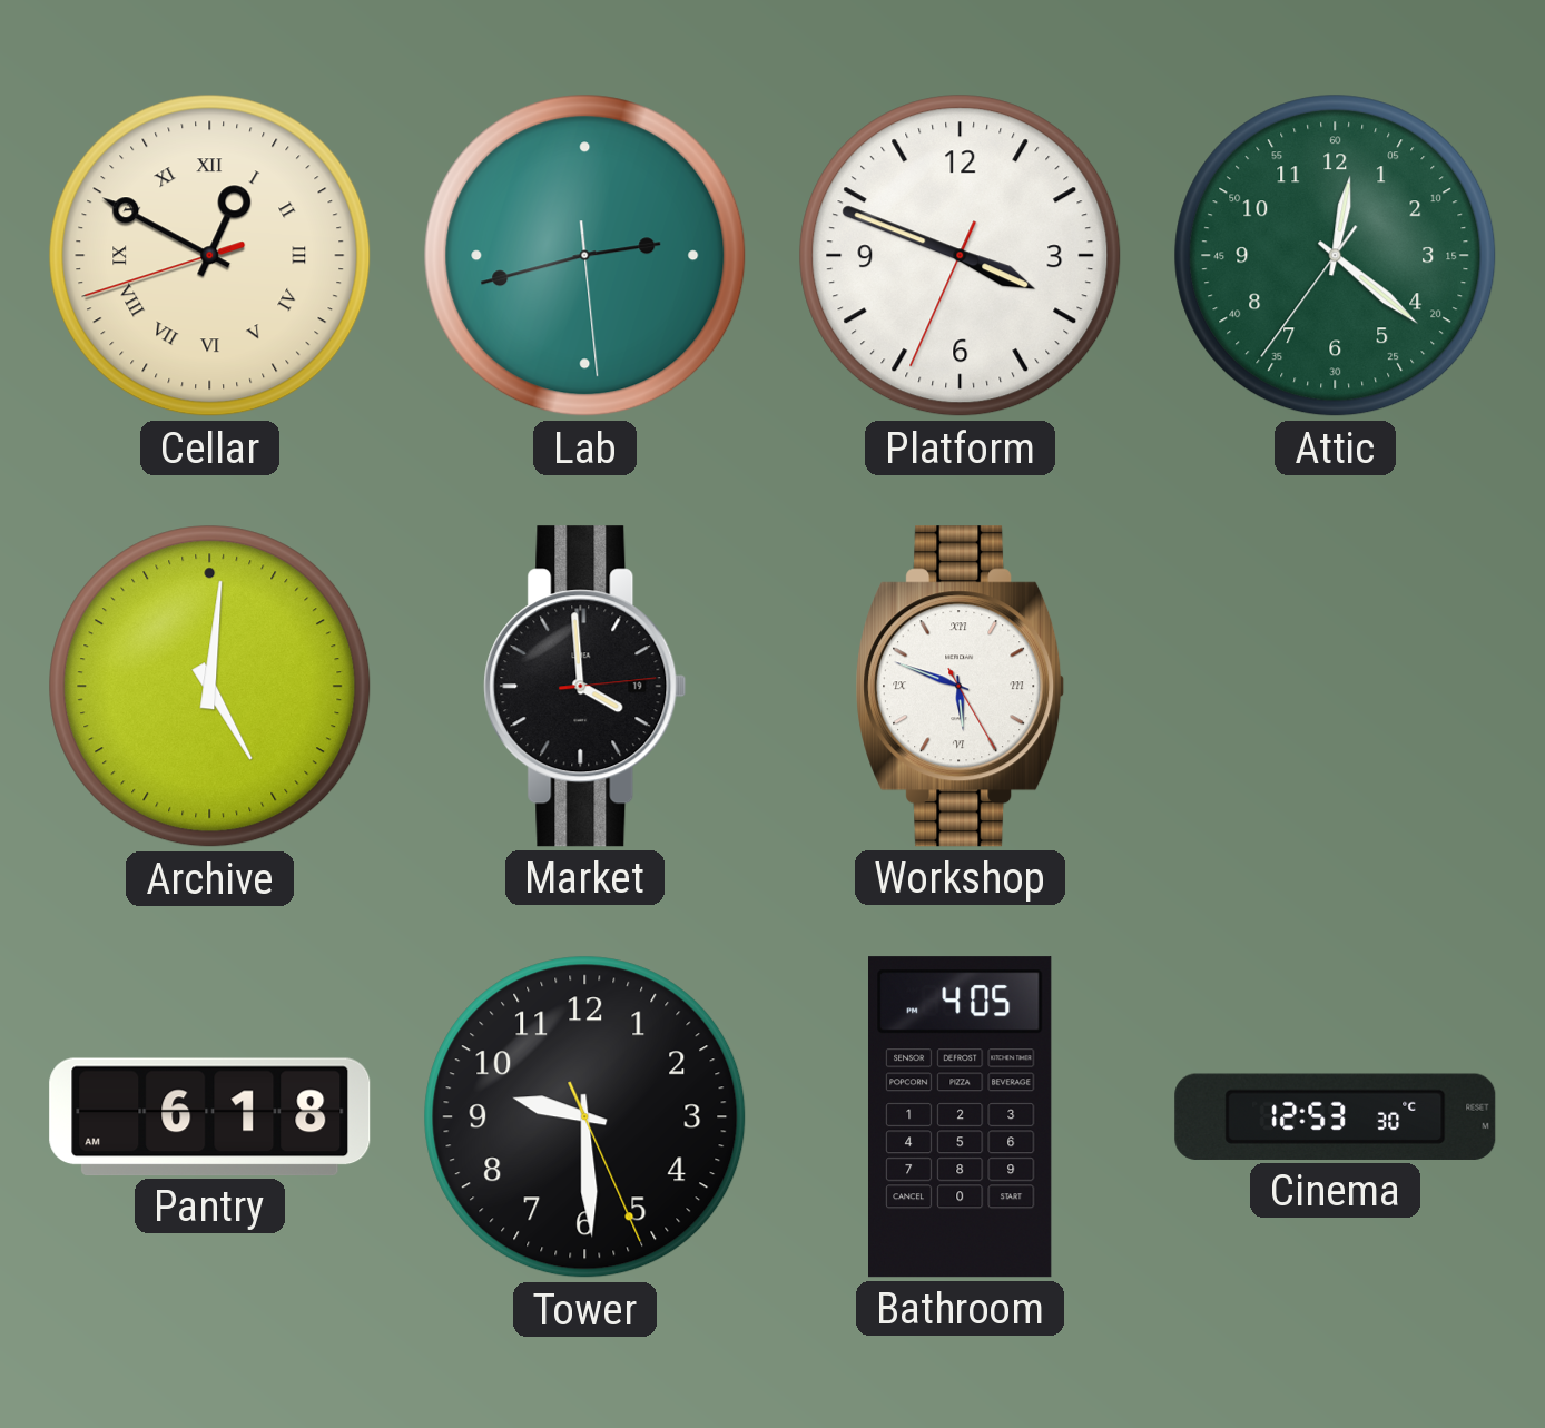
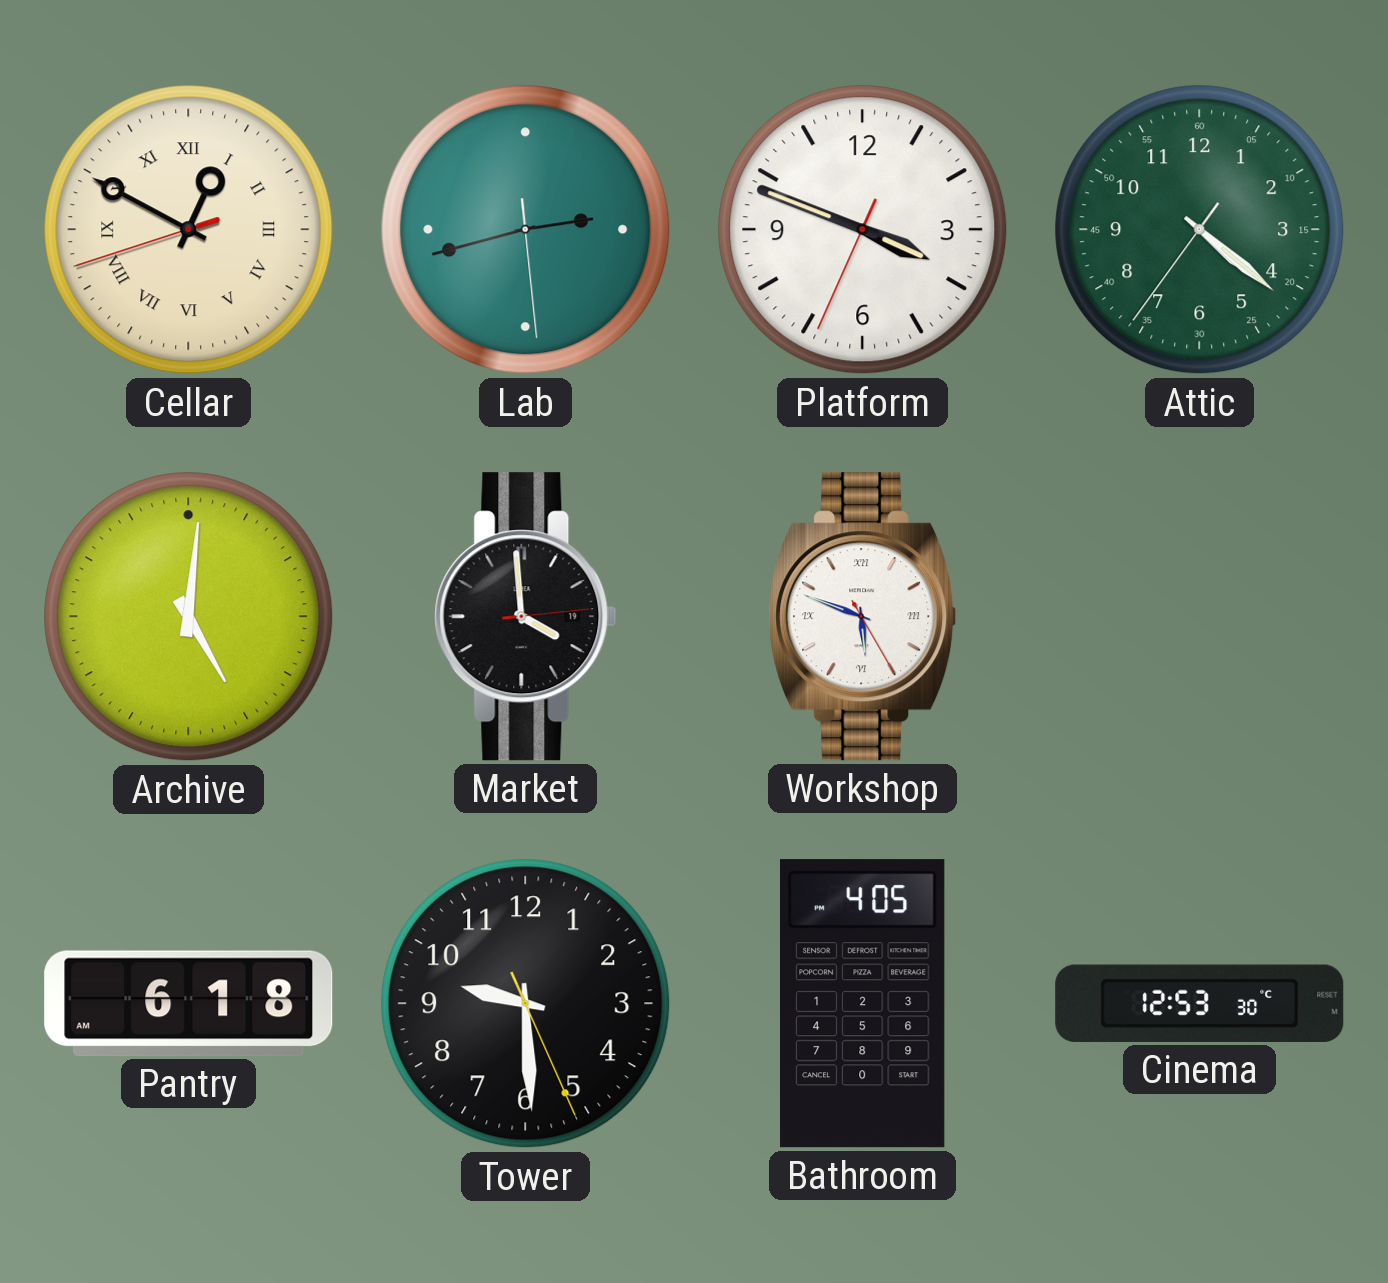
Attic: 12:21 -> 4:21 (1200, 230)
